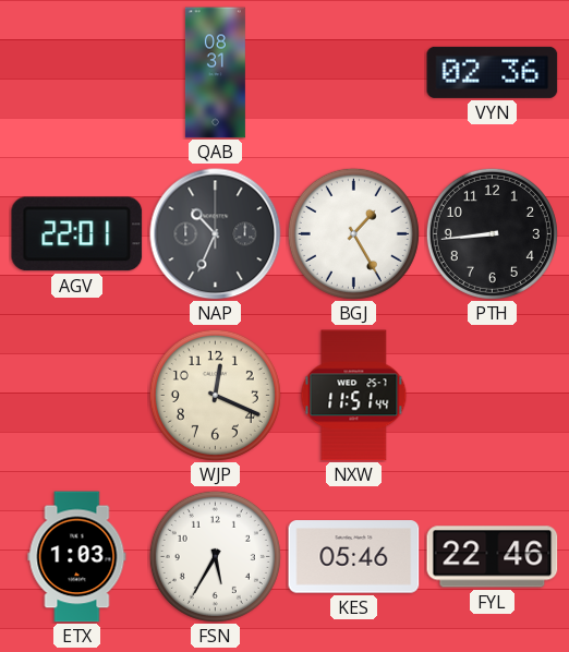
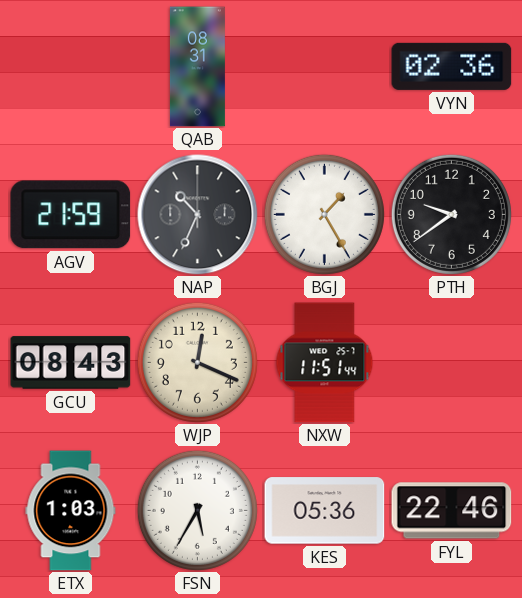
AGV: 22:01 -> 21:59 (71, 215)
PTH: 8:44 -> 9:39 (451, 214)
GCU: none -> 08:43 (71, 363)
KES: 05:46 -> 05:36 (325, 511)
